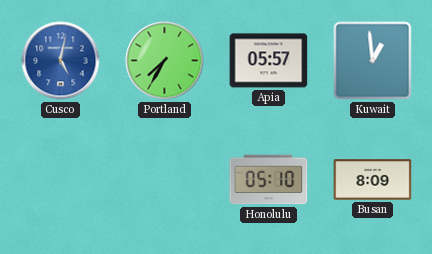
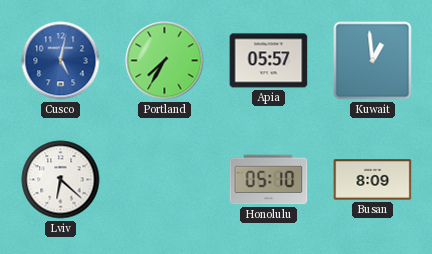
Lviv: none -> 6:22 (61, 180)
